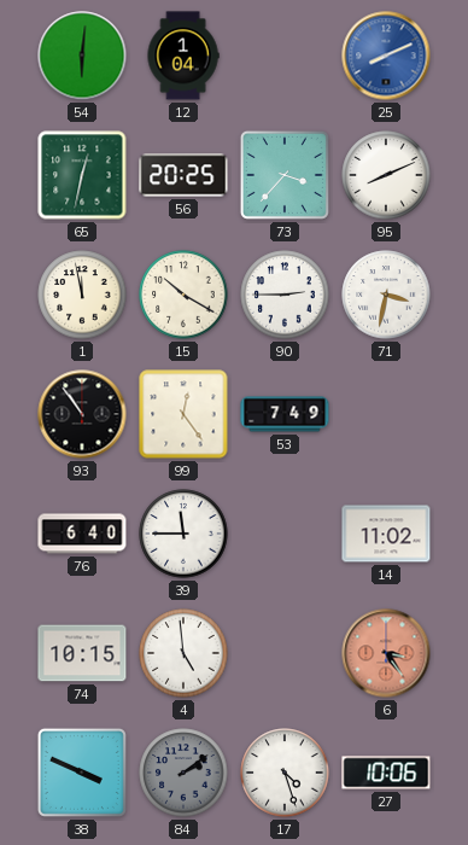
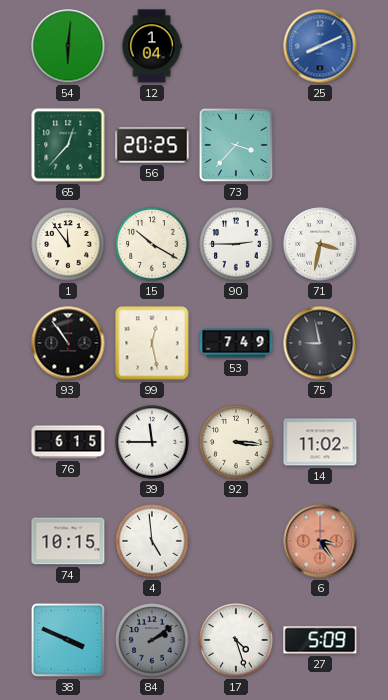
65: 12:32 -> 12:37 (68, 145)
95: 8:11 -> none (386, 175)
1: 11:58 -> 11:54 (68, 244)
99: 12:24 -> 12:28 (152, 343)
75: none -> 8:58 (320, 343)
76: 6:40 -> 6:15 (68, 442)
92: none -> 3:16 (236, 442)
27: 10:06 -> 5:09 (320, 640)
